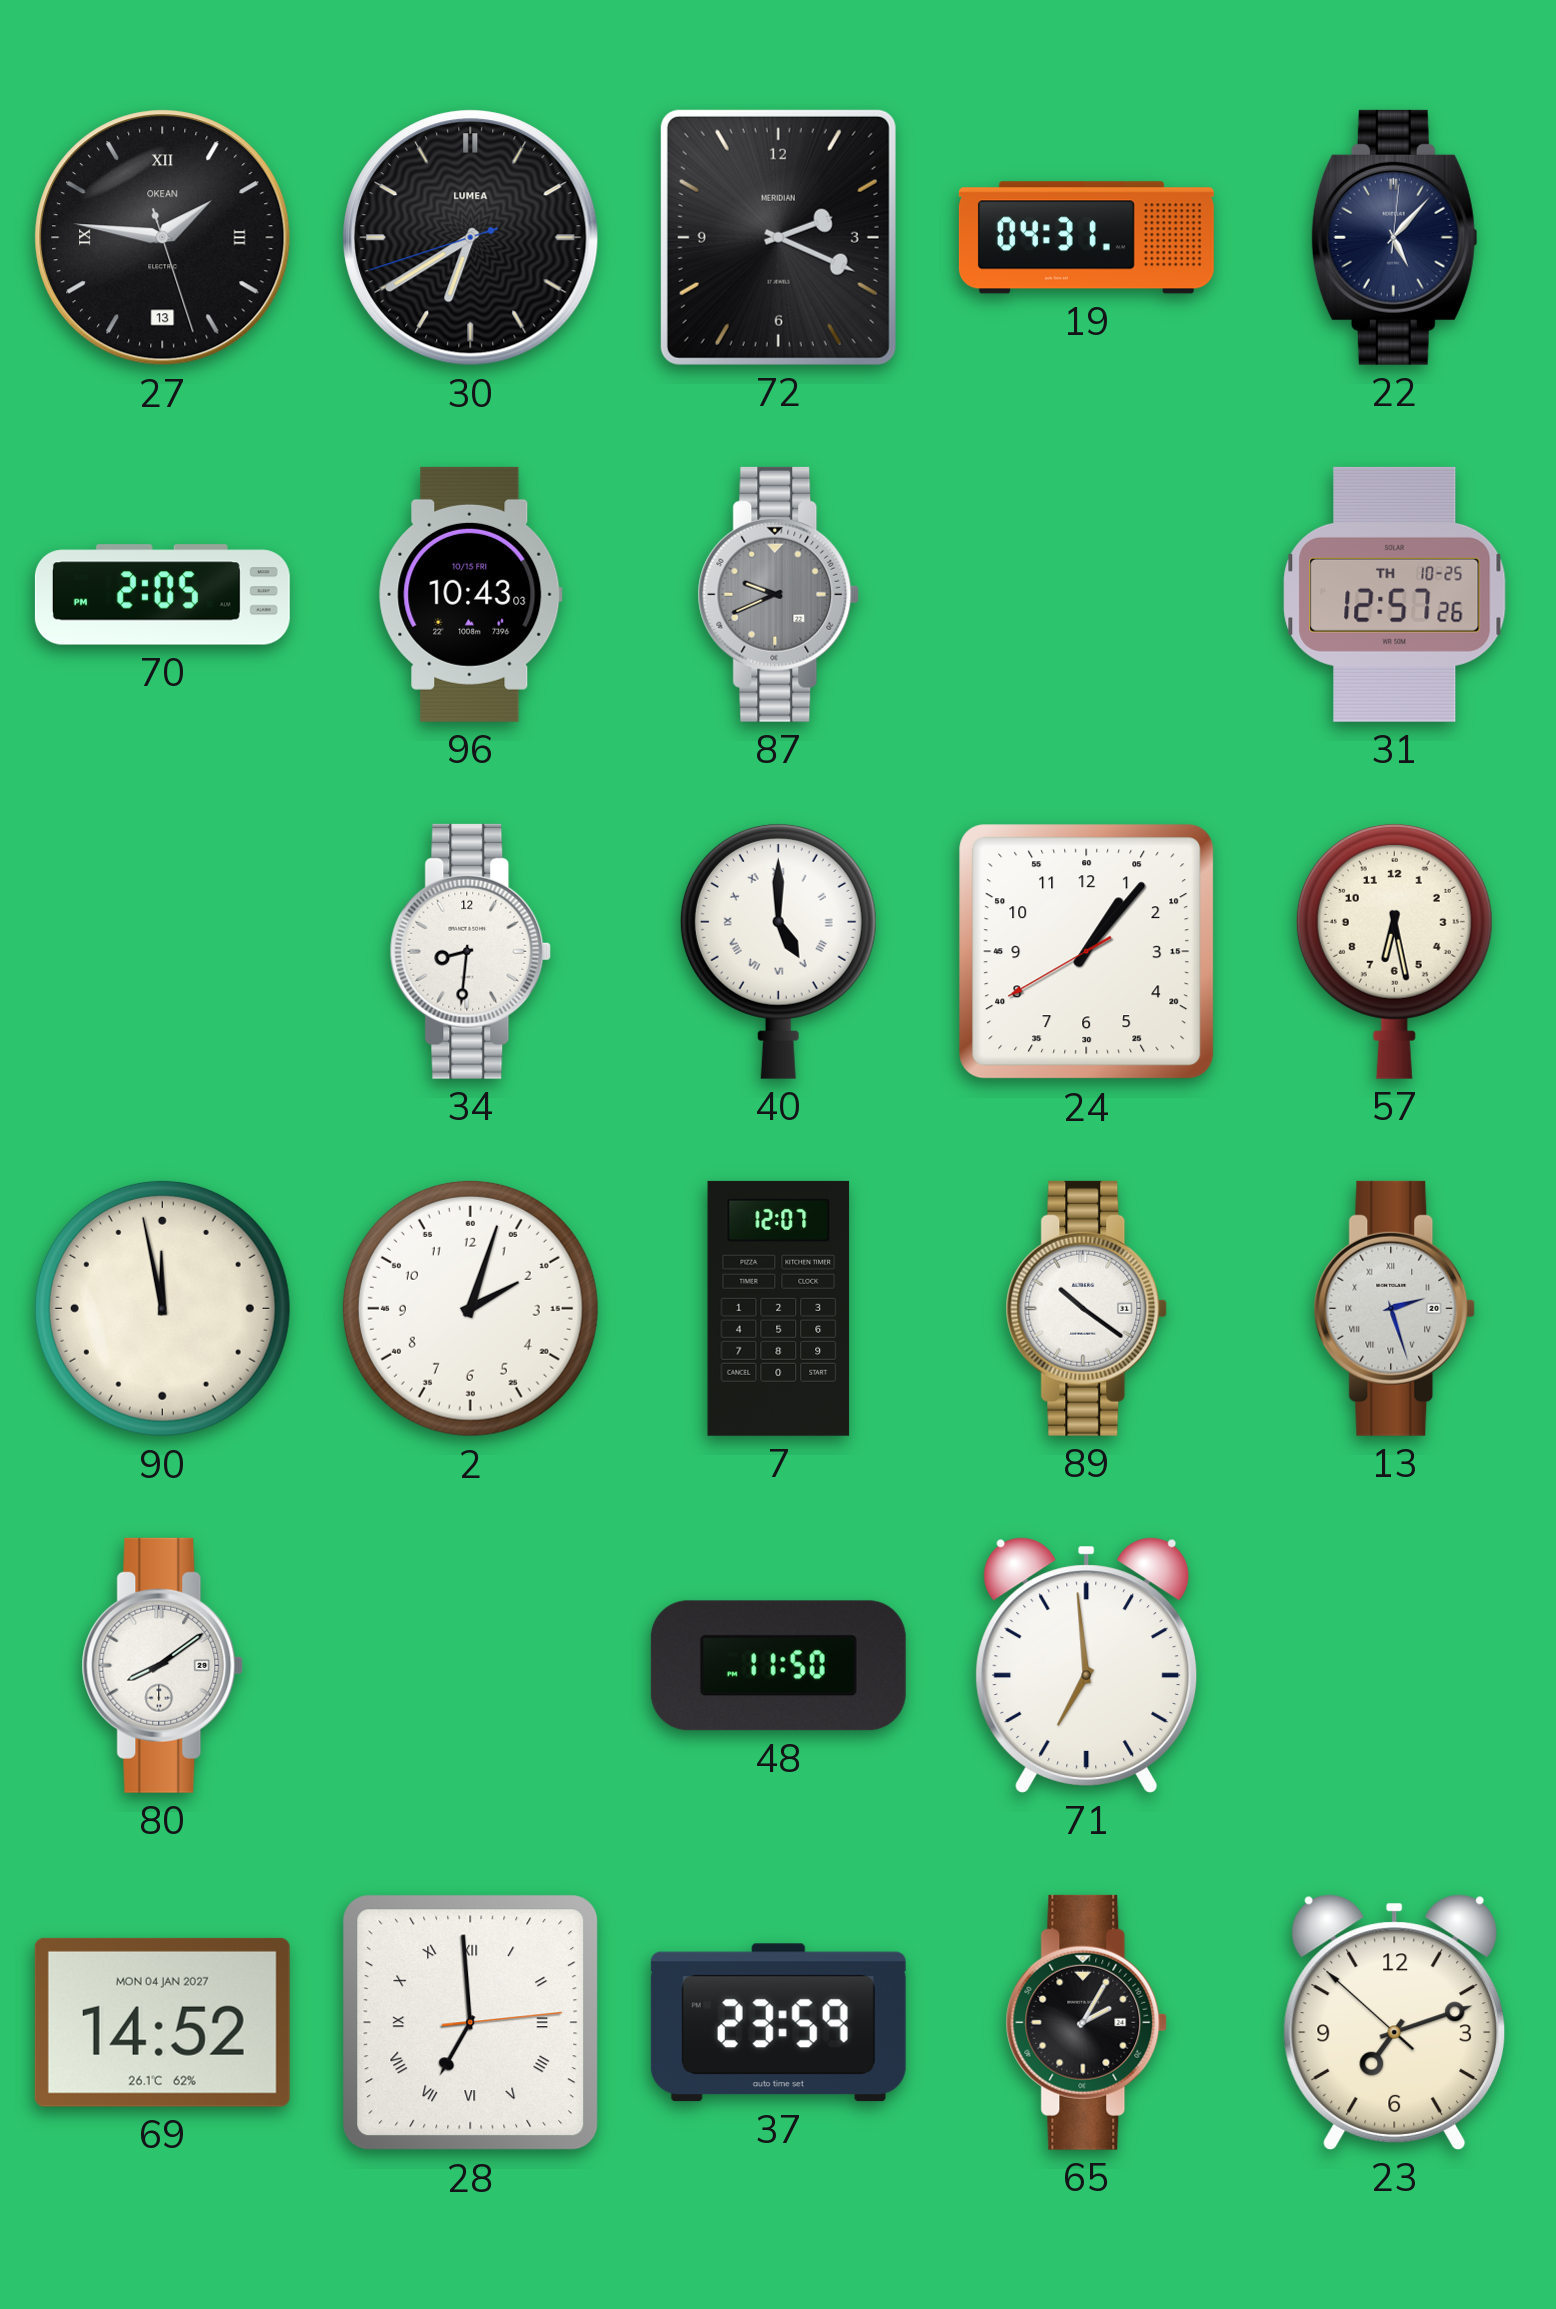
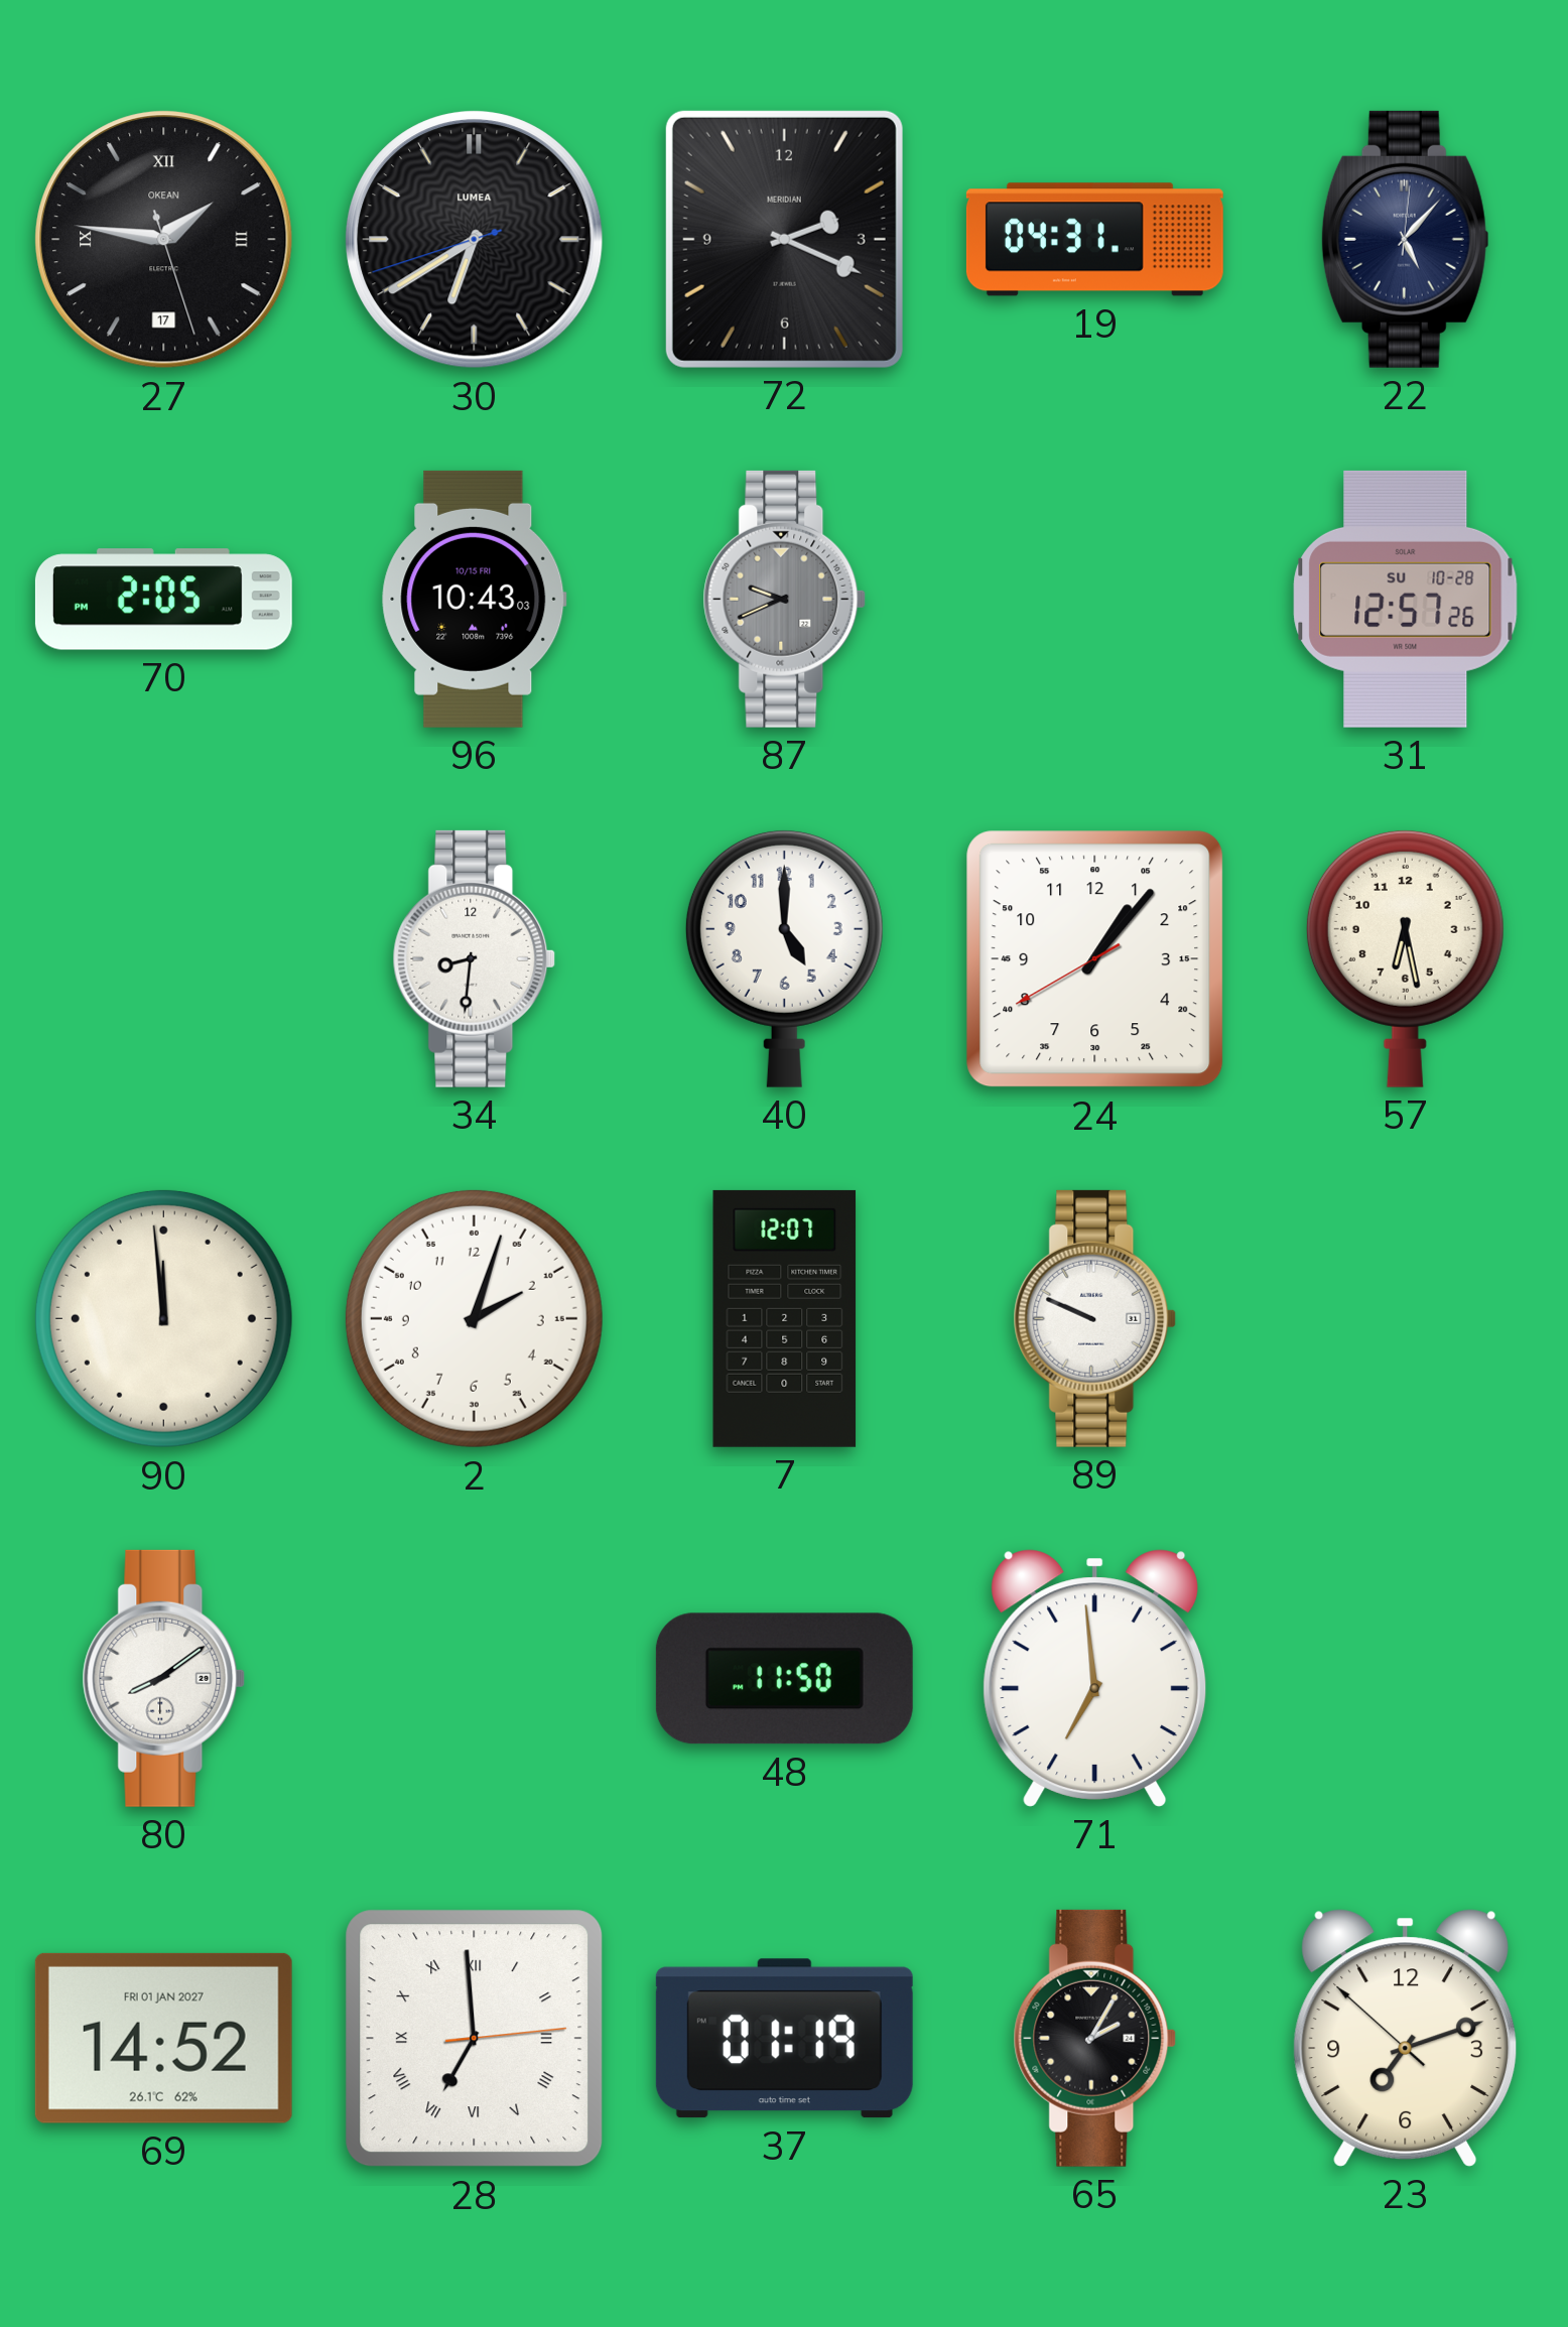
27 date: 13 -> 17 (164, 240)
31 date: TH 10-25 -> SU 10-28 (1406, 599)
40 numerals: Roman -> Arabic (784, 958)
90: 11:58 -> 11:59 (163, 1318)
89: 10:21 -> 9:49 (1095, 1318)
13: 2:27 -> none (1395, 1308)
69 date: MON 04 JAN 2027 -> FRI 01 JAN 2027 (163, 2038)
37: 23:59 -> 01:19 (784, 2039)
